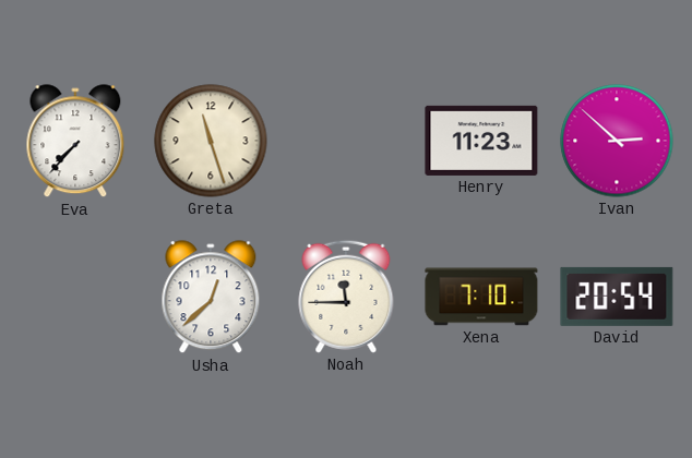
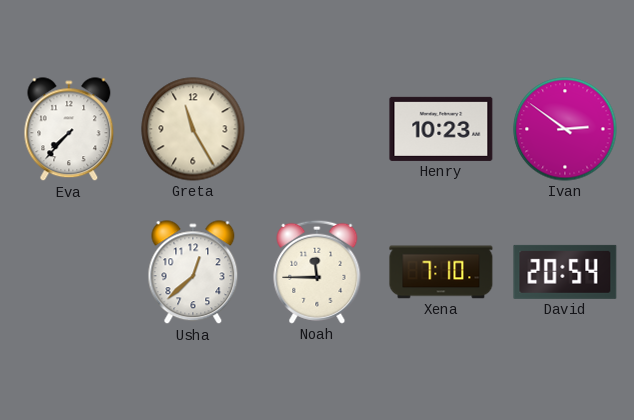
Greta: 11:27 -> 11:25 (193, 129)
Henry: 11:23 -> 10:23 (441, 129)
Ivan: 2:52 -> 2:51 (565, 129)
